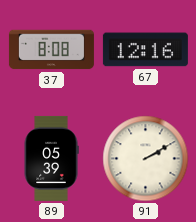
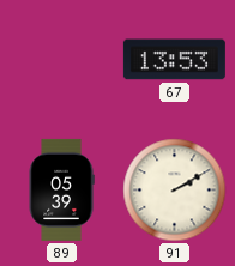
37: 8:08 -> none (51, 50)
67: 12:16 -> 13:53 (174, 60)
